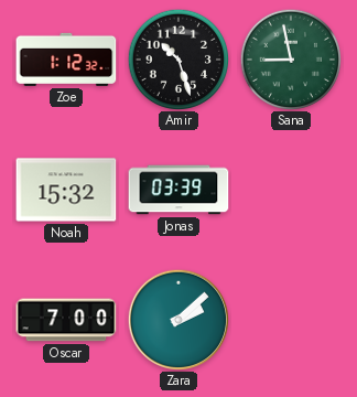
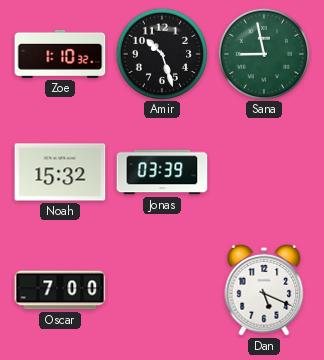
Zoe: 1:12 -> 1:10 (60, 54)
Zara: 2:08 -> none (177, 319)
Dan: none -> 5:19 (264, 290)
